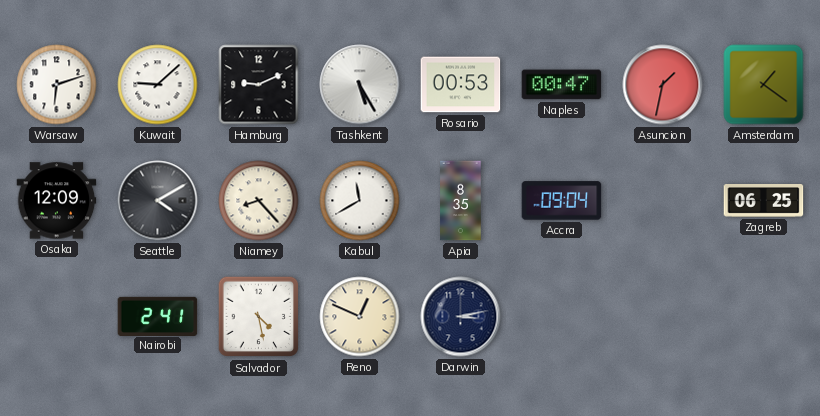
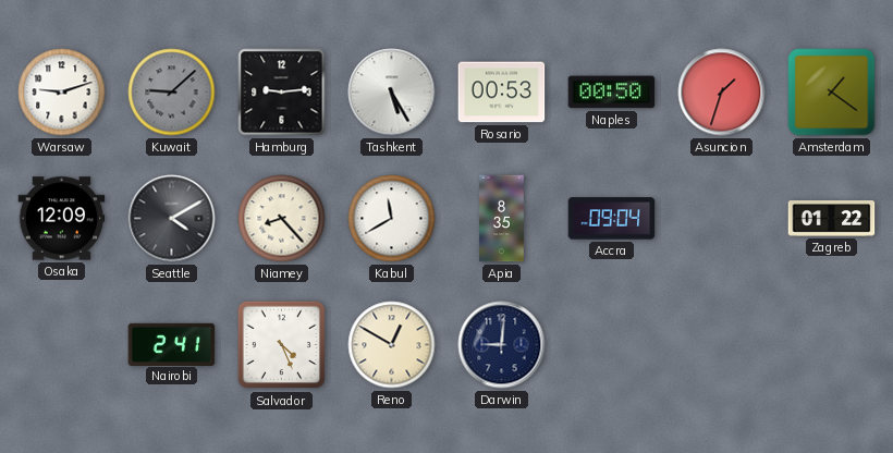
Warsaw: 6:12 -> 9:12 (62, 93)
Kuwait dial: white -> grey (172, 93)
Hamburg: 9:11 -> 9:14 (282, 93)
Naples: 00:47 -> 00:50 (612, 93)
Asuncion: 1:32 -> 1:33 (722, 93)
Zagreb: 06:25 -> 01:22 (832, 219)
Salvador: 4:28 -> 4:26 (282, 345)
Reno: 12:49 -> 12:50 (392, 345)
Darwin: 3:13 -> 9:01 (502, 345)
